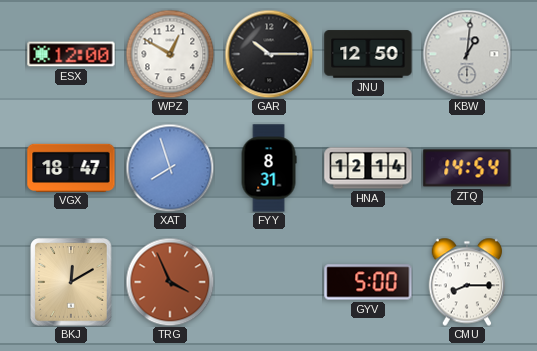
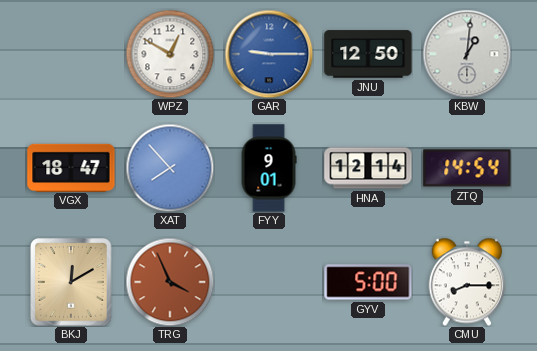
ESX: 12:00 -> none (71, 54)
GAR: 10:15 -> 9:15 (269, 54)
GAR dial: black -> blue (269, 54)
XAT: 7:57 -> 7:53 (170, 168)
FYY: 8:31 -> 9:01 (269, 168)
